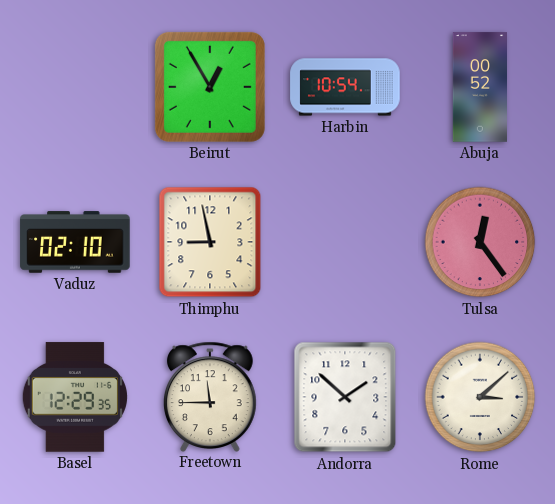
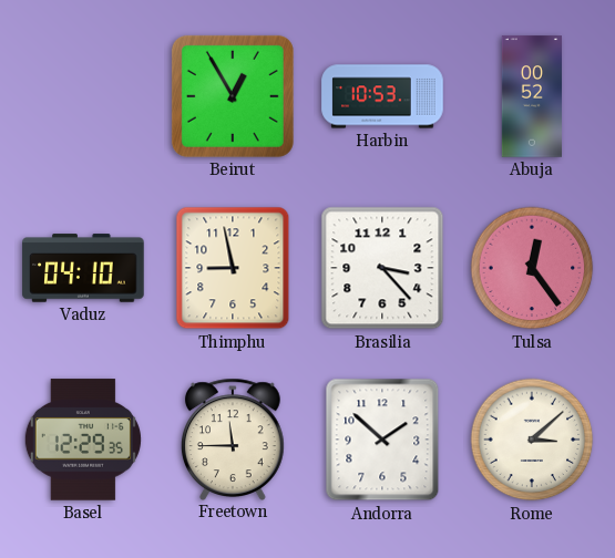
Harbin: 10:54 -> 10:53 (382, 96)
Vaduz: 02:10 -> 04:10 (83, 268)
Brasilia: none -> 3:23 (382, 268)
